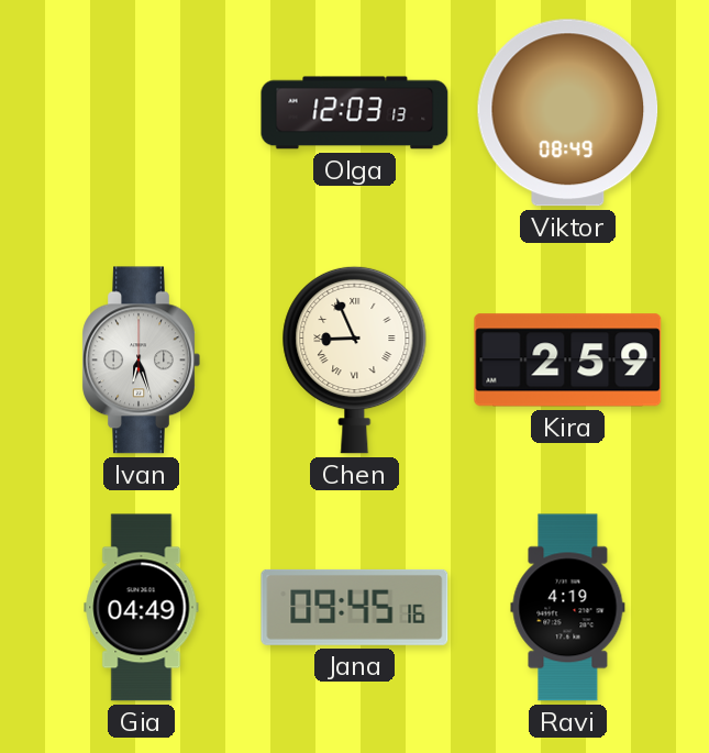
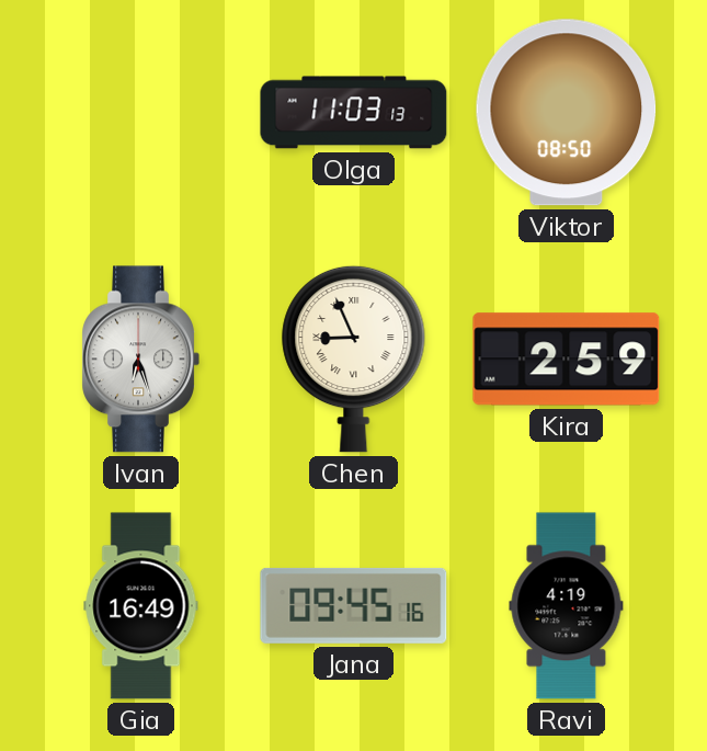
Olga: 12:03 -> 11:03 (354, 113)
Viktor: 08:49 -> 08:50 (567, 113)
Gia: 04:49 -> 16:49 (141, 606)
